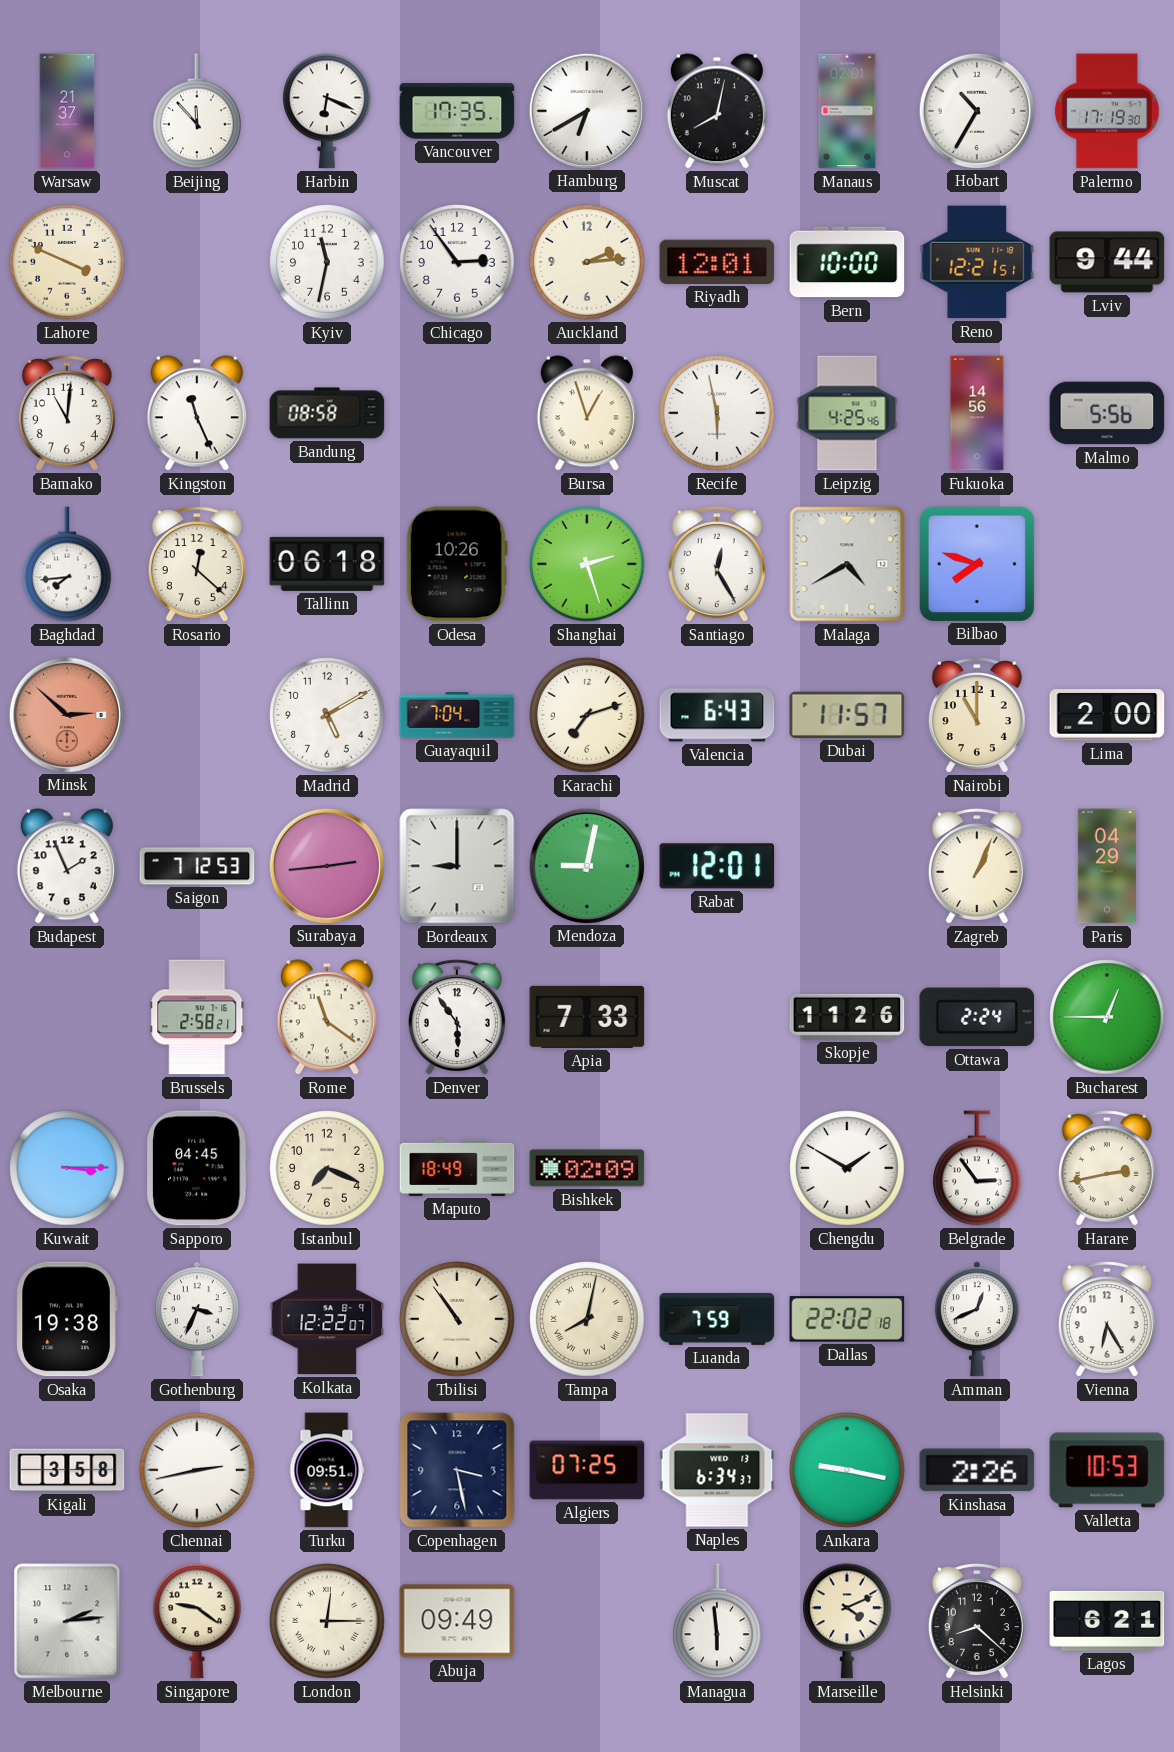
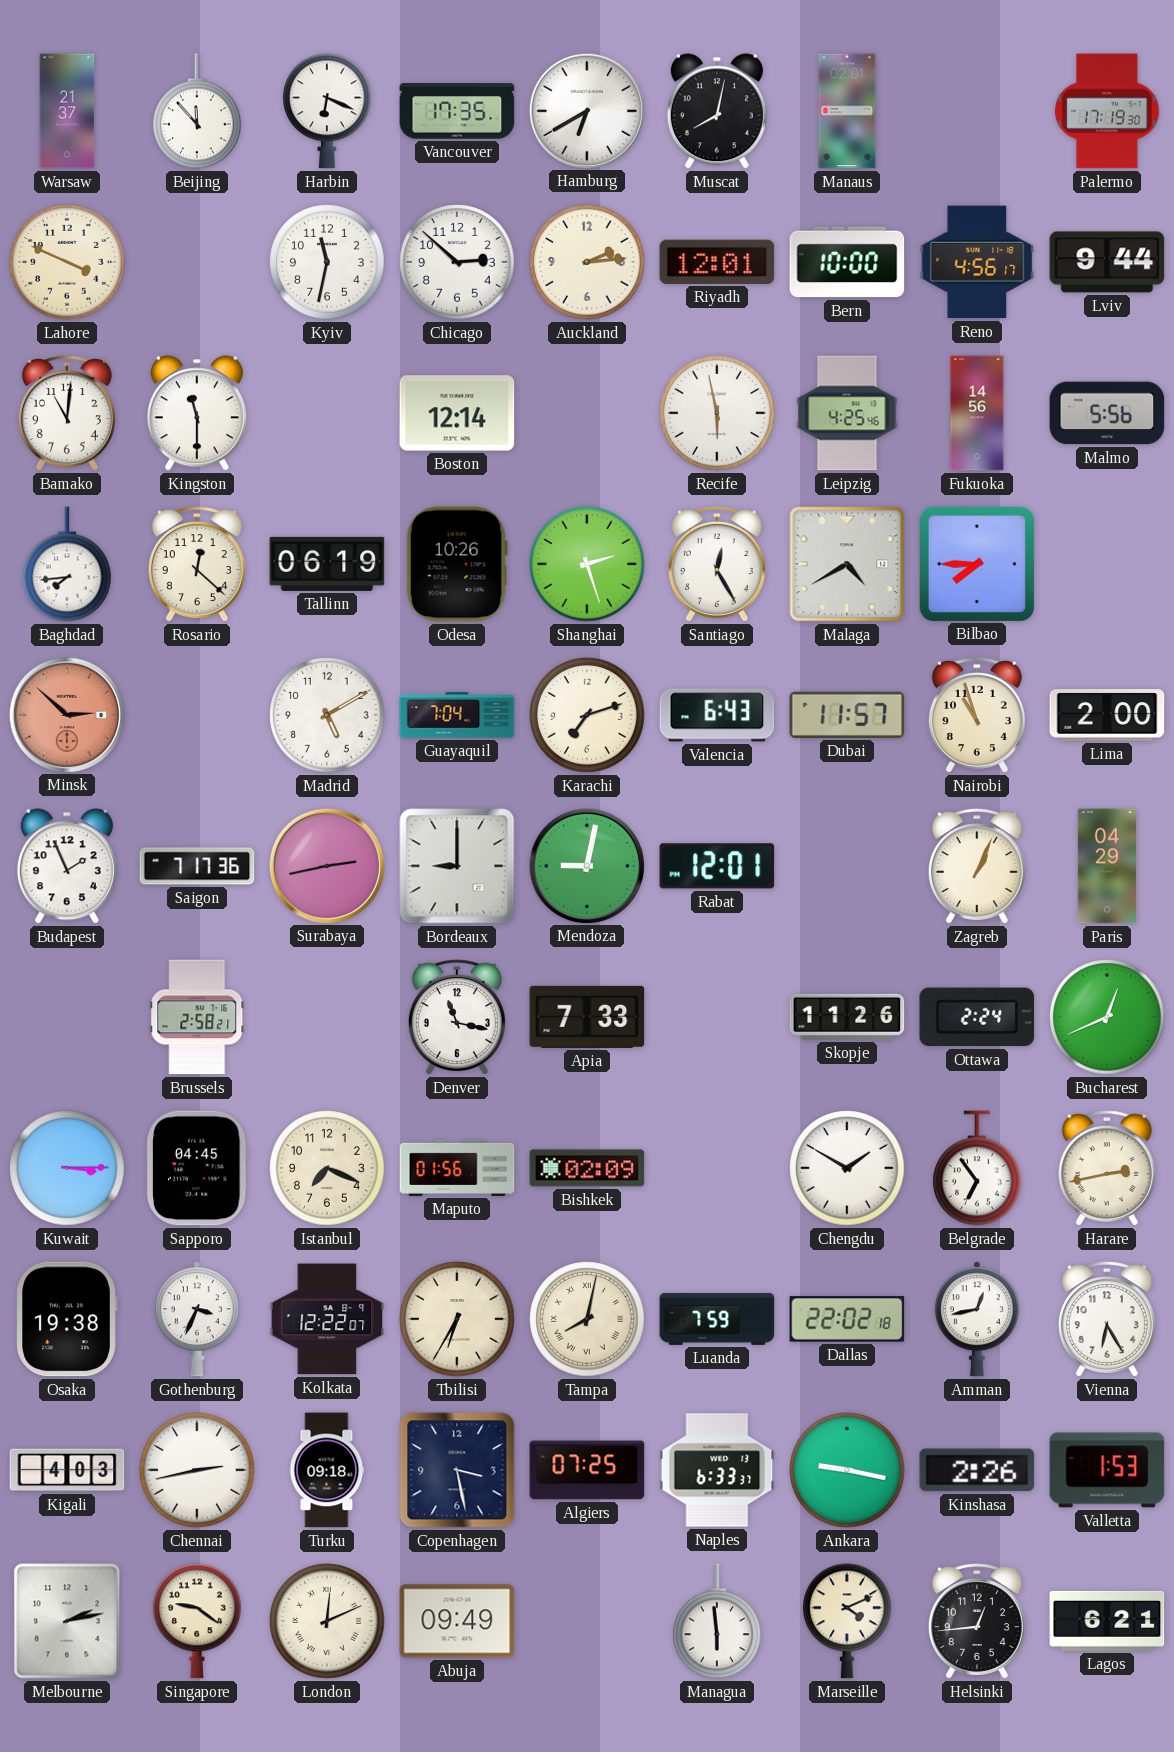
Hobart: 10:35 -> none (976, 110)
Chicago: 2:54 -> 2:52 (457, 262)
Reno: 12:21 -> 4:56 (977, 262)
Kingston: 11:26 -> 11:30 (197, 413)
Bandung: 08:58 -> none (327, 413)
Boston: none -> 12:14 (457, 413)
Bursa: 12:57 -> none (587, 413)
Tallinn: 06:18 -> 06:19 (327, 564)
Bilbao: 7:48 -> 7:45 (976, 563)
Nairobi: 11:00 -> 10:57 (977, 715)
Saigon: 7:12 -> 7:17 (197, 866)
Surabaya: 2:44 -> 2:43 (326, 865)
Rome: 11:21 -> none (327, 1017)
Denver: 5:54 -> 11:17 (457, 1017)
Bucharest: 12:45 -> 12:41 (1107, 1017)
Maputo: 18:49 -> 01:56 (457, 1168)
Belgrade: 2:54 -> 6:54 (978, 1168)
Tbilisi: 10:54 -> 6:35 (457, 1319)
Amman: 12:41 -> 12:43 (977, 1319)
Kigali: 3:58 -> 4:03 (67, 1470)
Turku: 09:51 -> 09:18 (327, 1470)
Naples: 6:34 -> 6:33 (717, 1470)
Valletta: 10:53 -> 1:53 (1107, 1470)
Melbourne: 2:14 -> 2:13 (67, 1621)
London: 12:15 -> 12:11 (327, 1621)
Helsinki: 8:22 -> 12:44 (977, 1621)
